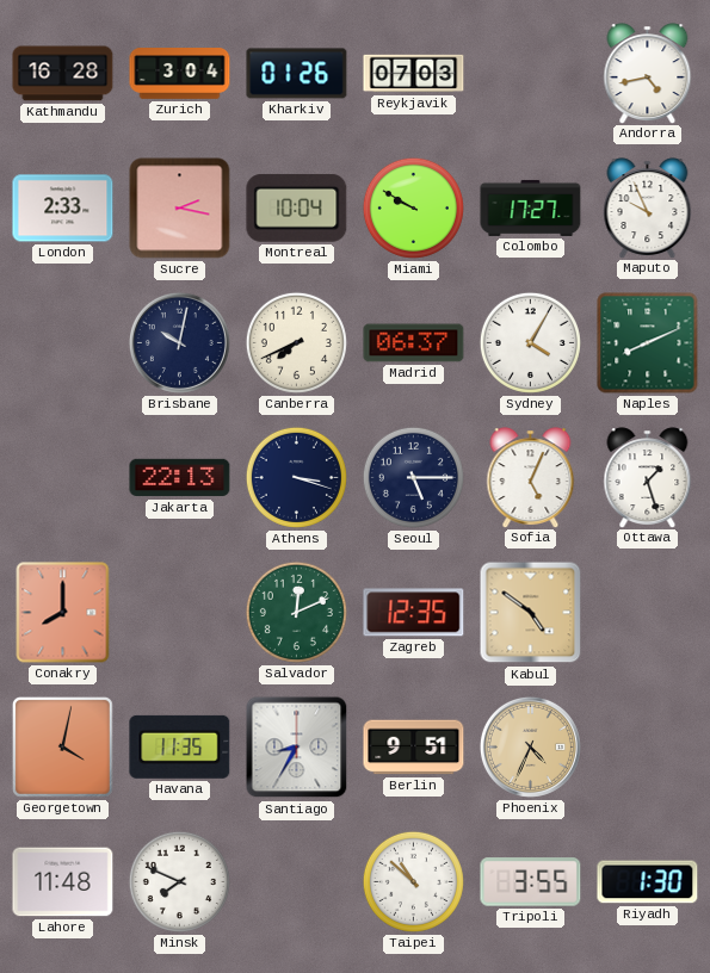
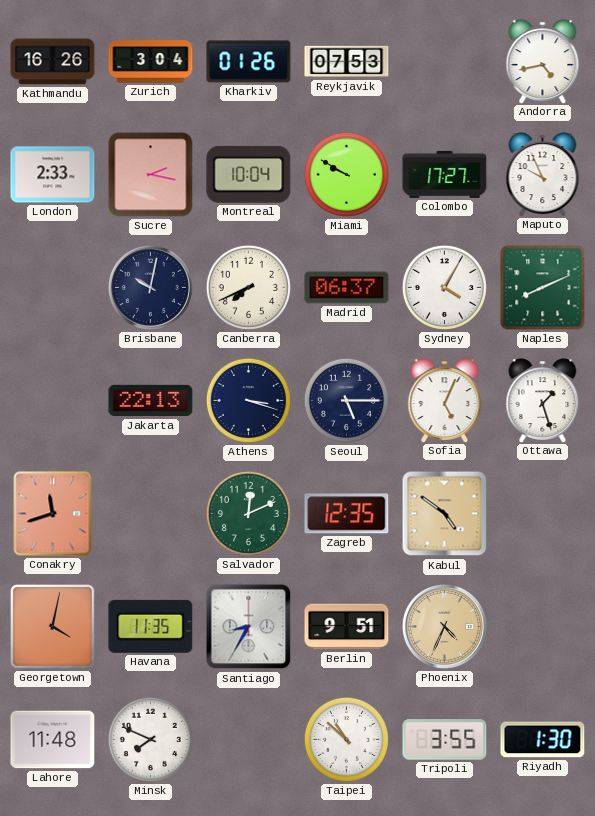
Kathmandu: 16:28 -> 16:26 (53, 62)
Reykjavik: 07:03 -> 07:53 (347, 62)
Conakry: 8:00 -> 11:42 (53, 514)
